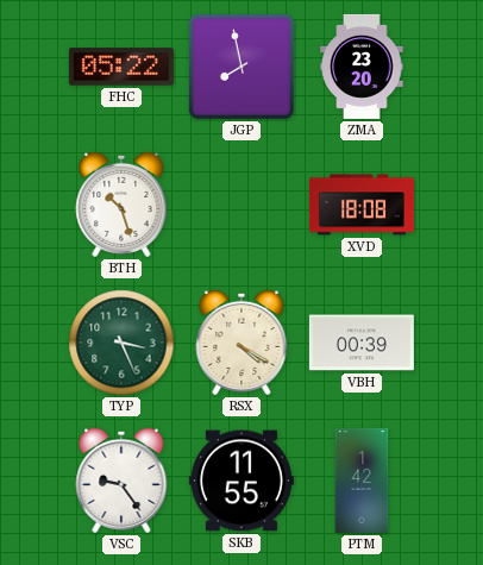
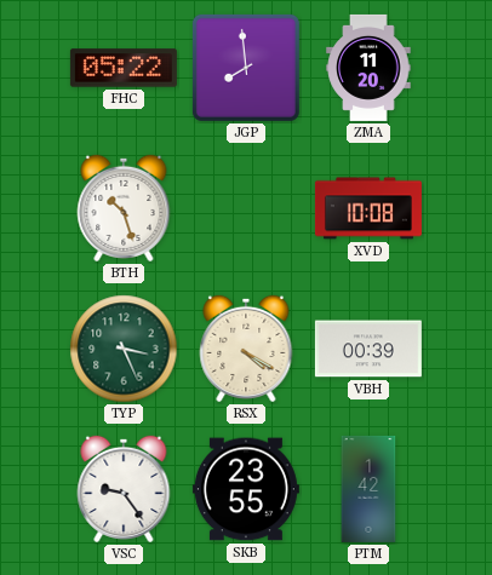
JGP: 7:58 -> 7:59 (246, 68)
ZMA: 23:20 -> 11:20 (368, 68)
XVD: 18:08 -> 10:08 (368, 208)
SKB: 11:55 -> 23:55 (246, 489)
